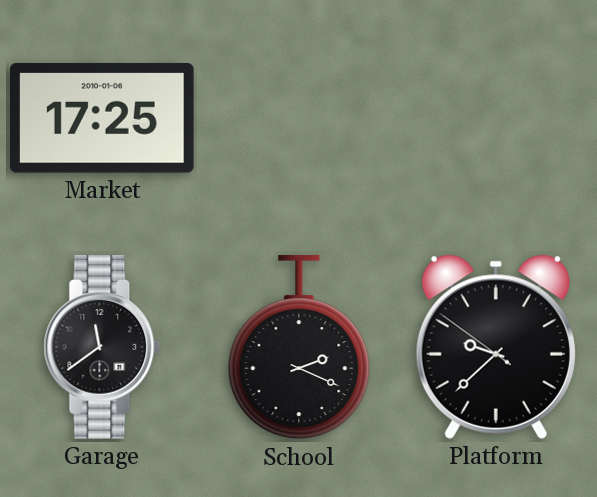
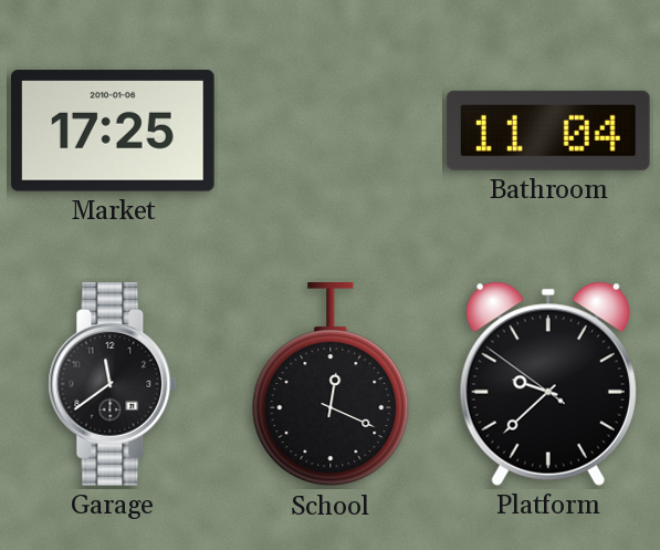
Bathroom: none -> 11:04 (548, 131)
School: 2:19 -> 12:19 (331, 385)
